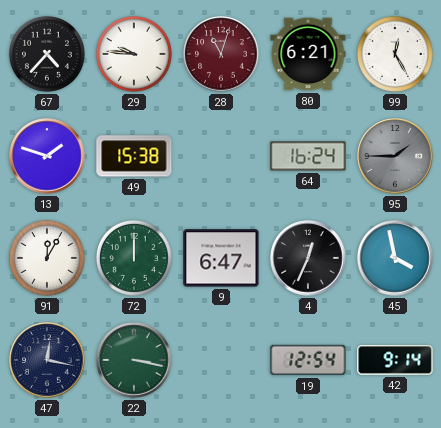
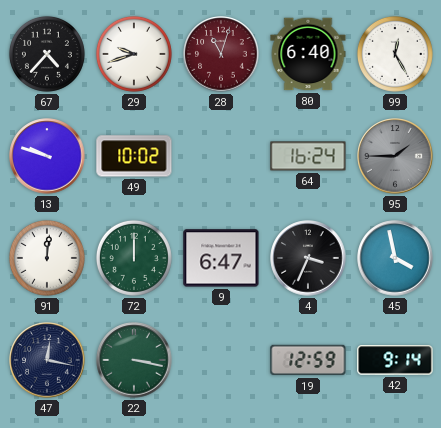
29: 9:46 -> 9:42 (134, 54)
80: 6:21 -> 6:40 (308, 54)
13: 1:48 -> 9:48 (47, 156)
49: 15:38 -> 10:02 (134, 156)
91: 12:05 -> 12:01 (47, 258)
4: 12:34 -> 3:34 (308, 258)
19: 12:54 -> 12:59 (308, 360)
